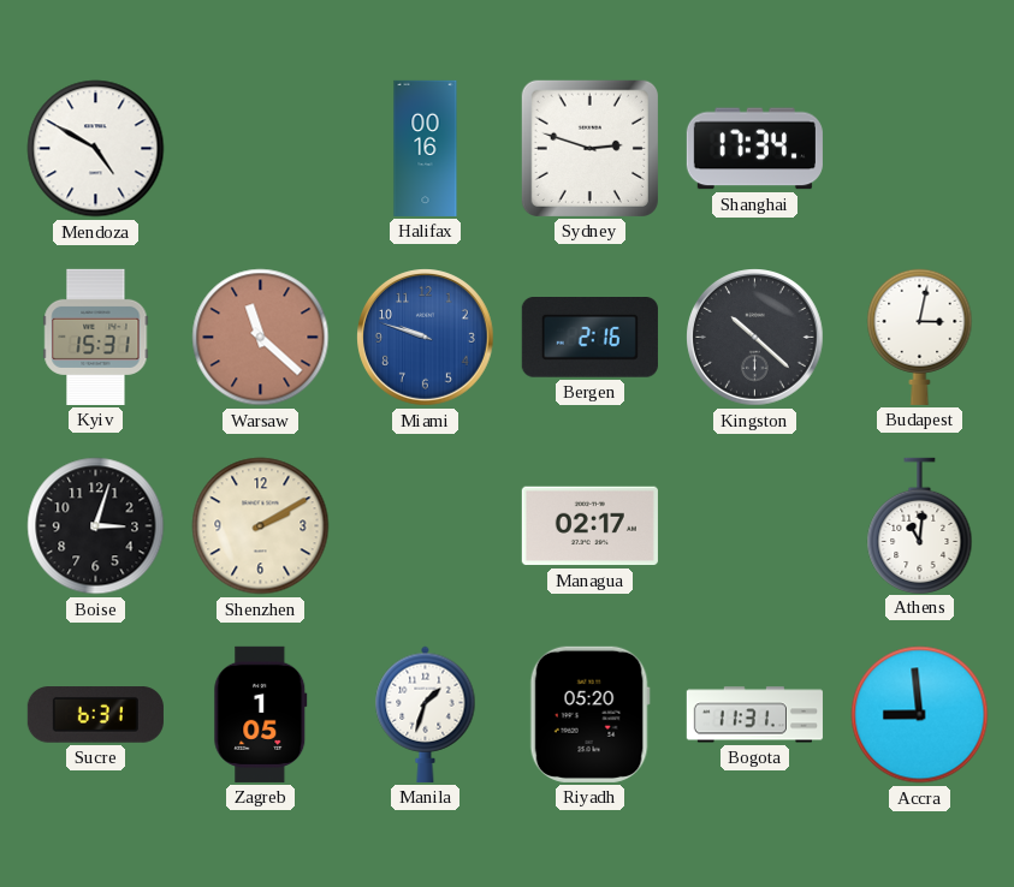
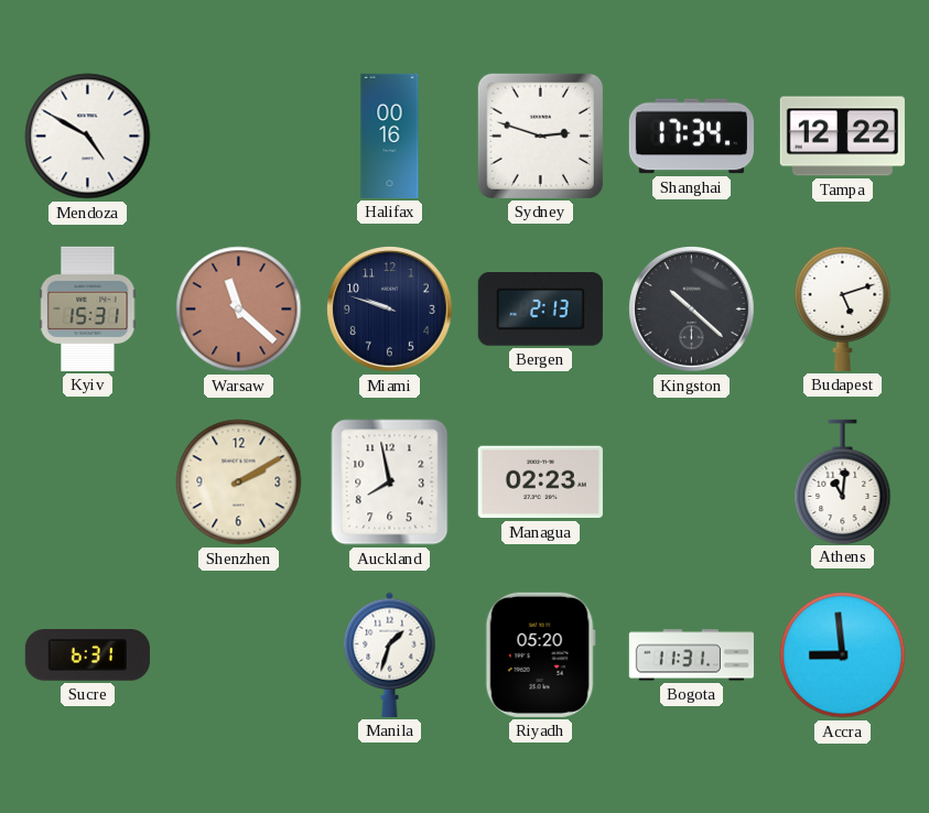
Tampa: none -> 12:22 (842, 137)
Miami dial: blue -> navy (390, 310)
Bergen: 2:16 -> 2:13 (540, 310)
Budapest: 3:02 -> 5:12 (843, 308)
Boise: 3:03 -> none (96, 526)
Auckland: none -> 7:58 (390, 483)
Managua: 02:17 -> 02:23 (540, 483)
Zagreb: 1:05 -> none (261, 714)
